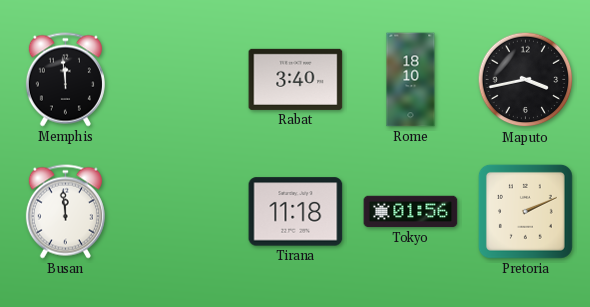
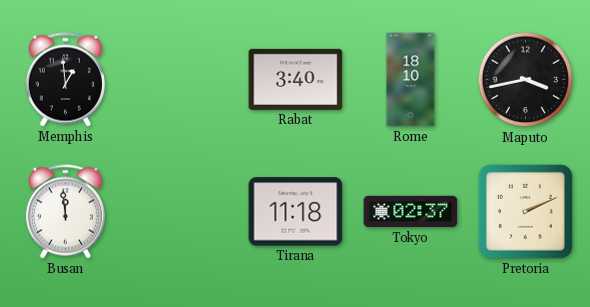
Memphis: 11:59 -> 12:59 (65, 80)
Tokyo: 01:56 -> 02:37 (411, 212)
